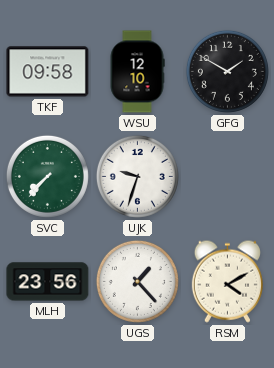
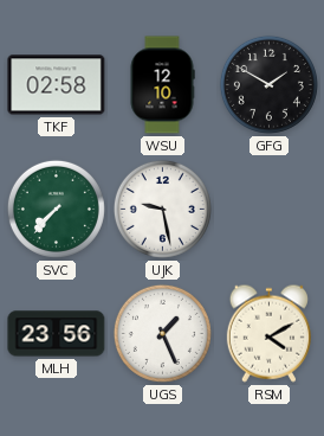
TKF: 09:58 -> 02:58 (57, 85)
UJK: 9:33 -> 9:28 (162, 209)
UGS: 1:23 -> 1:26 (162, 333)
